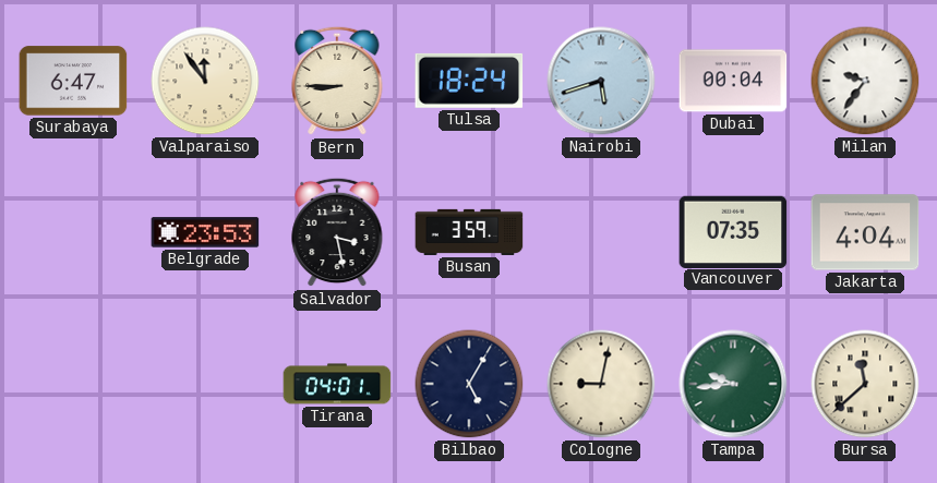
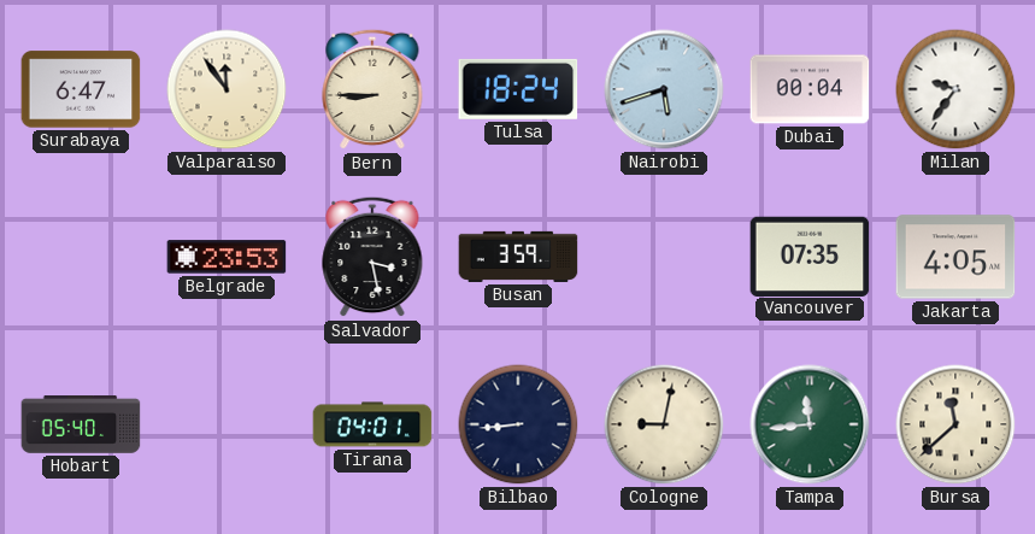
Jakarta: 4:04 -> 4:05 (955, 257)
Hobart: none -> 05:40 (81, 424)
Bilbao: 5:05 -> 8:44 (518, 424)
Tampa: 9:44 -> 11:44 (810, 424)
